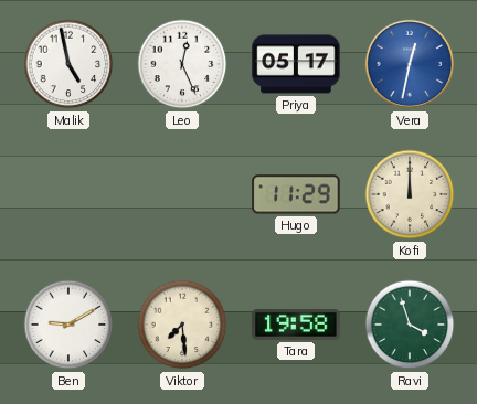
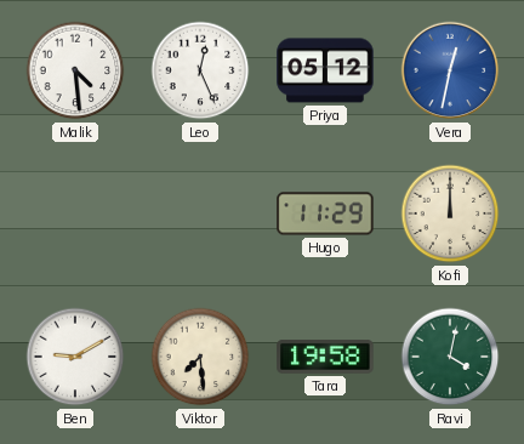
Malik: 4:58 -> 4:29 (75, 70)
Priya: 05:17 -> 05:12 (325, 70)
Ravi: 3:57 -> 4:02 (450, 357)
